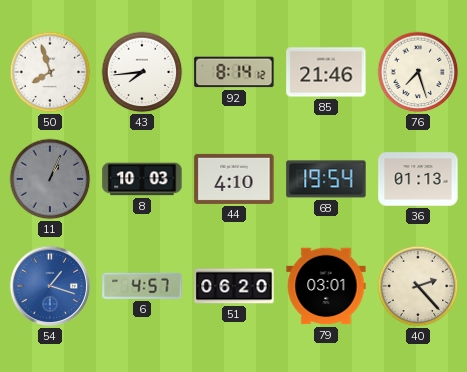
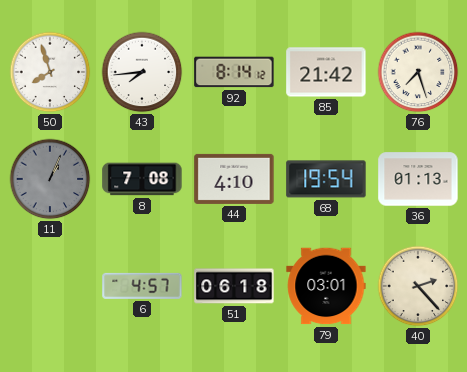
85: 21:46 -> 21:42 (326, 72)
8: 10:03 -> 7:08 (142, 179)
54: 1:18 -> none (50, 286)
51: 06:20 -> 06:18 (234, 286)
